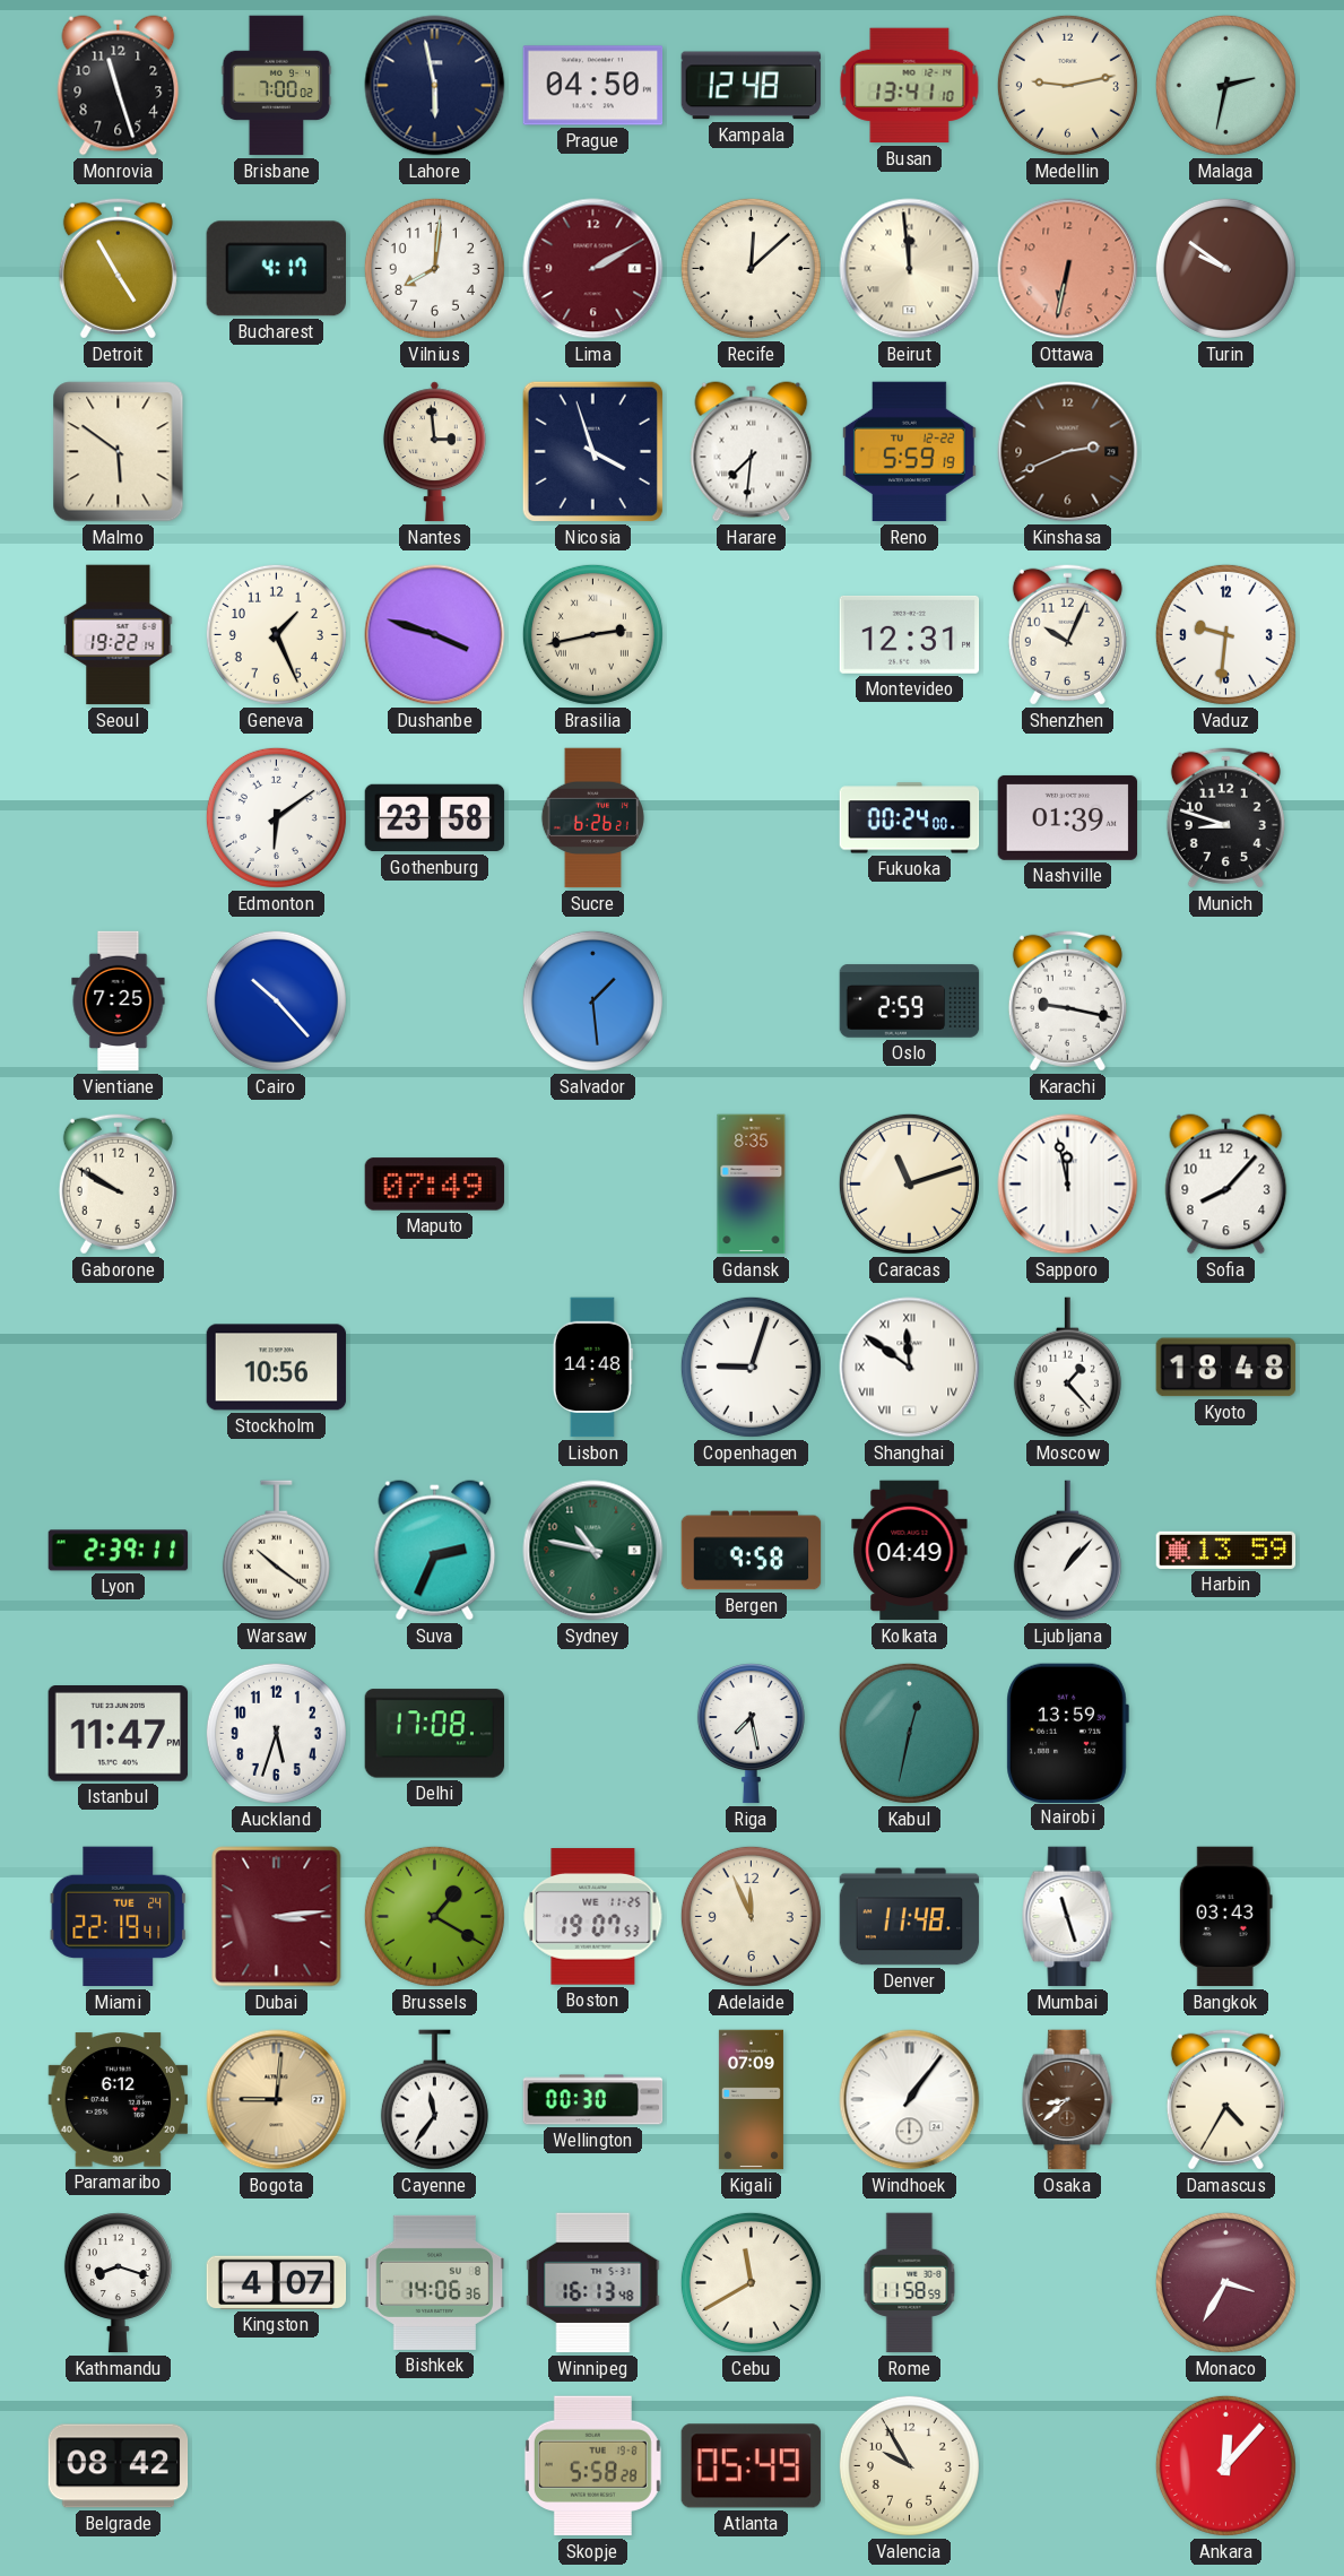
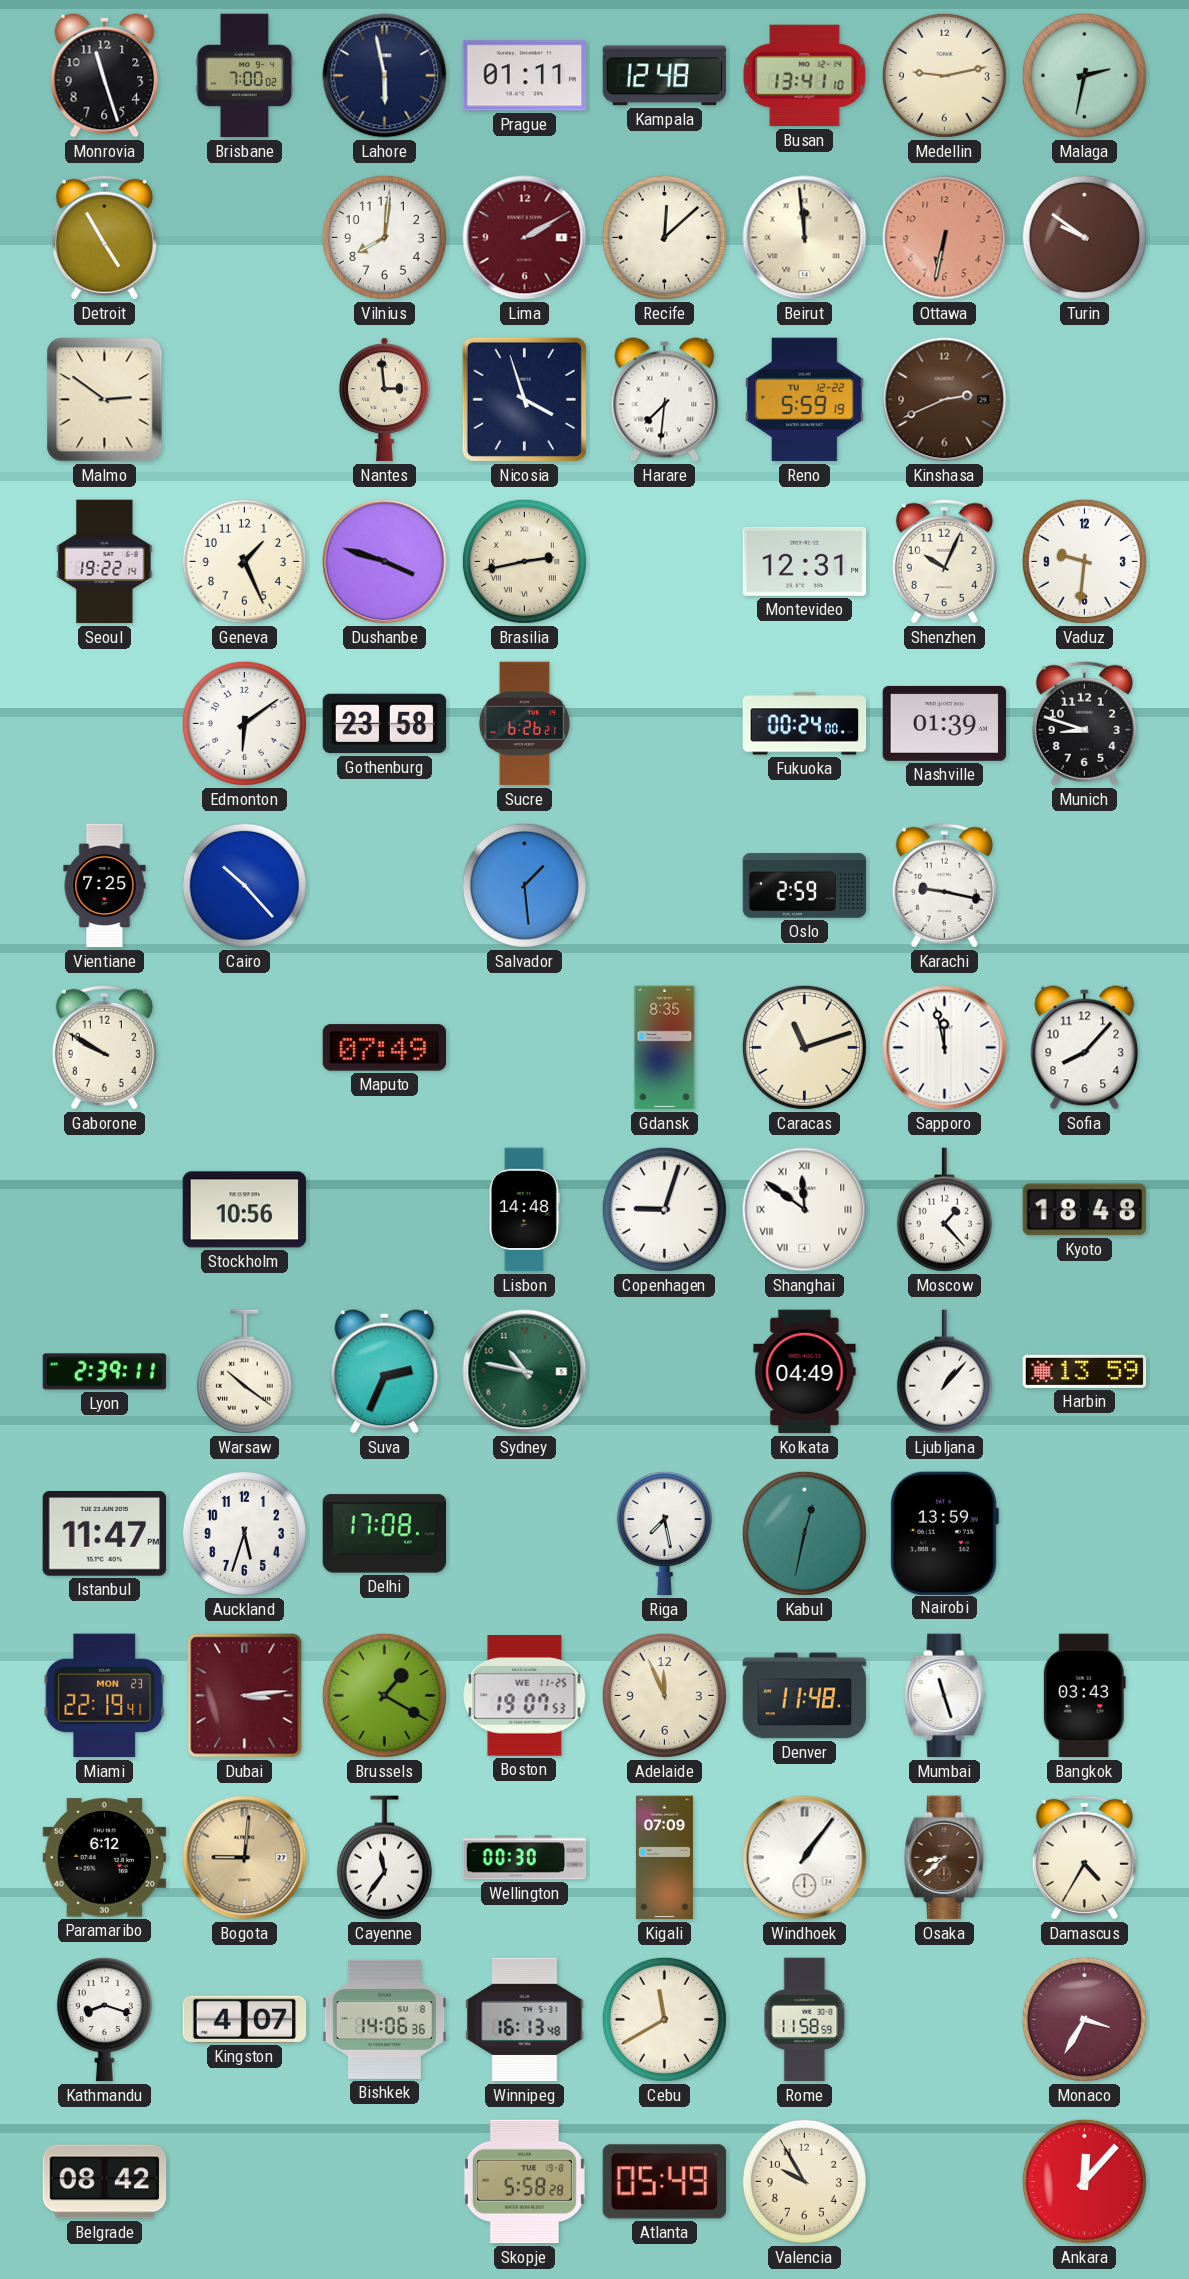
Prague: 04:50 -> 01:11 (525, 76)
Bucharest: 4:17 -> none (276, 269)
Malmo: 5:51 -> 2:51 (105, 400)
Bergen: 9:58 -> none (752, 1551)
Miami date: TUE 24 -> MON 23 (105, 1696)
